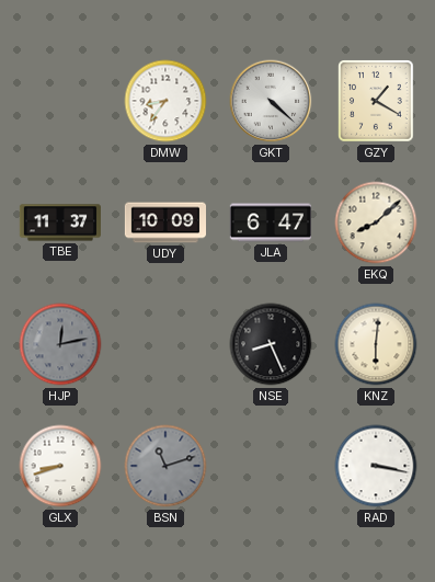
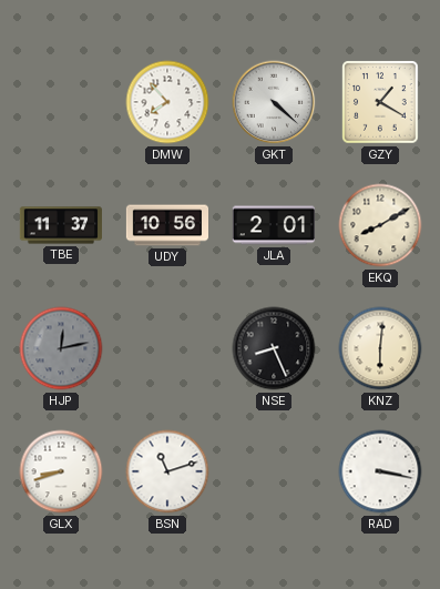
DMW: 8:36 -> 7:53 (167, 102)
UDY: 10:09 -> 10:56 (166, 225)
JLA: 6:47 -> 2:01 (273, 225)
EKQ: 8:08 -> 8:10 (380, 225)
BSN dial: grey -> white (167, 471)
